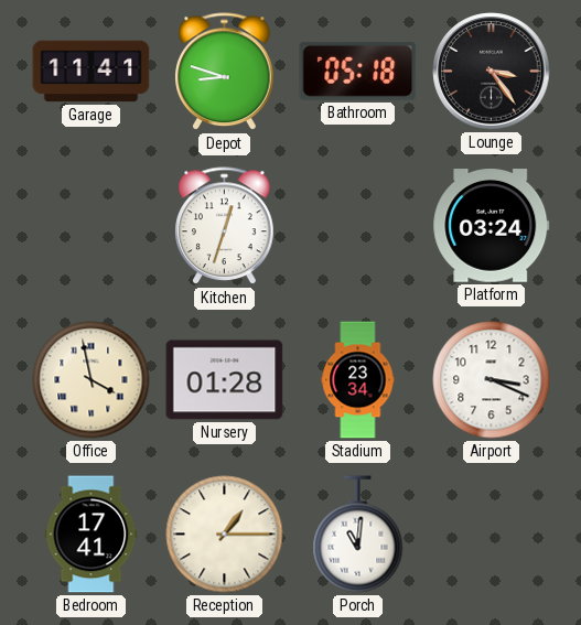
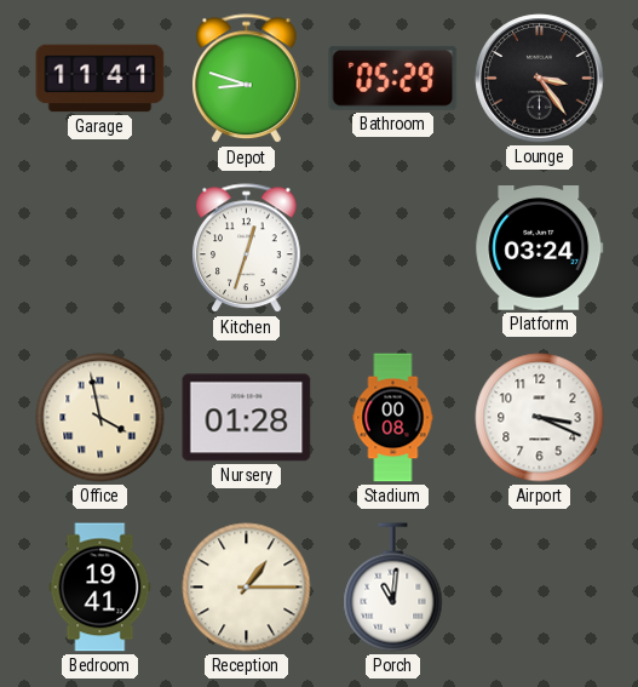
Bathroom: 05:18 -> 05:29 (393, 78)
Stadium: 23:34 -> 00:08 (393, 418)
Bedroom: 17:41 -> 19:41 (100, 588)
